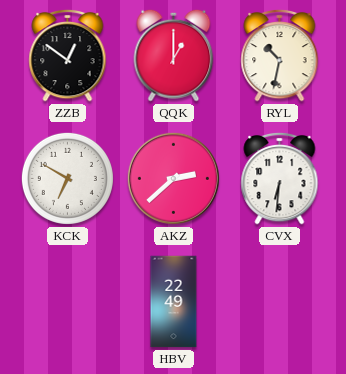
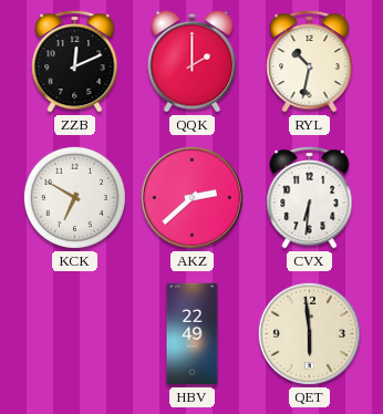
ZZB: 12:51 -> 12:11 (75, 61)
QQK: 1:00 -> 2:00 (193, 61)
QET: none -> 5:59 (309, 333)
